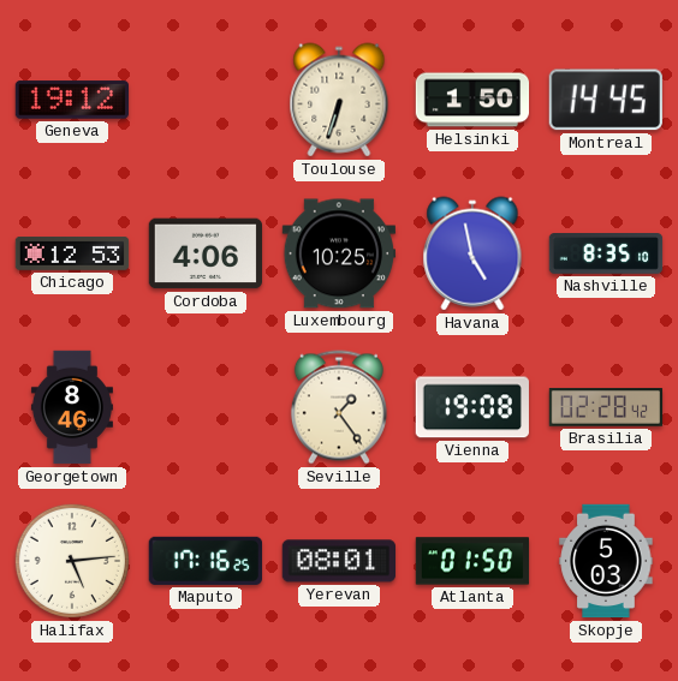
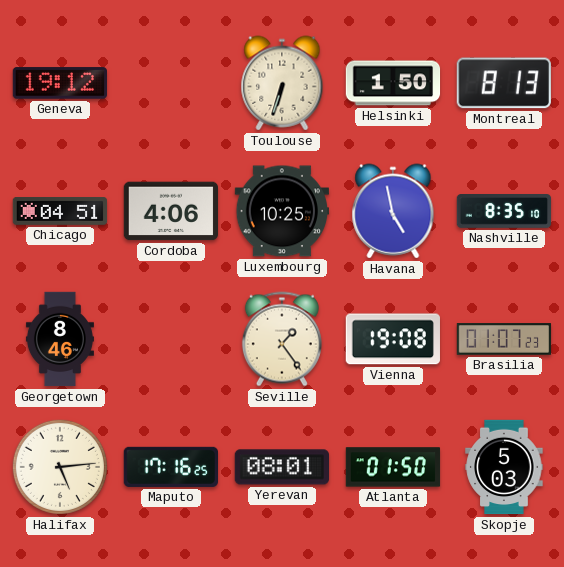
Montreal: 14:45 -> 8:13 (504, 83)
Chicago: 12:53 -> 04:51 (60, 212)
Brasilia: 02:28 -> 01:07 (504, 339)
